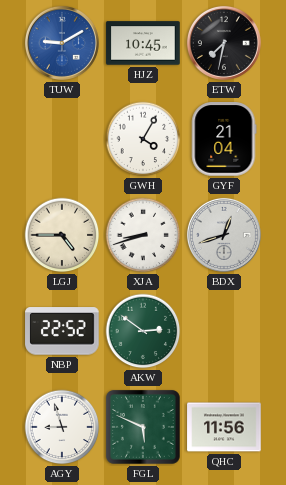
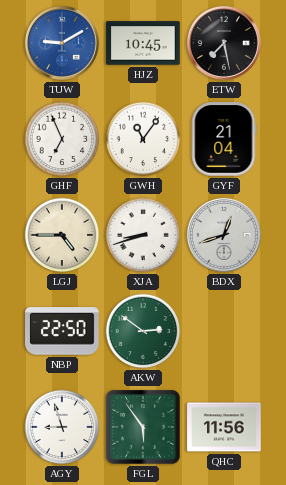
ETW: 7:32 -> 7:28 (224, 43)
GHF: none -> 6:56 (62, 139)
GWH: 4:05 -> 11:06 (143, 139)
NBP: 22:52 -> 22:50 (62, 331)
FGL: 5:49 -> 5:54 (144, 428)
